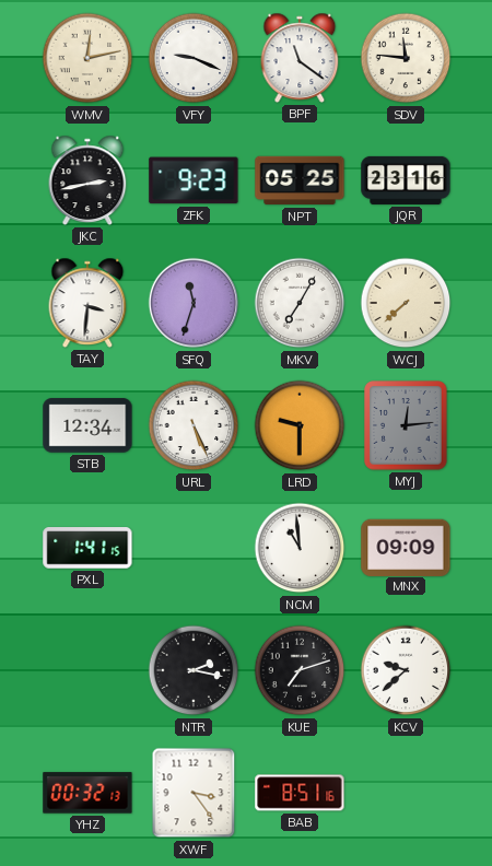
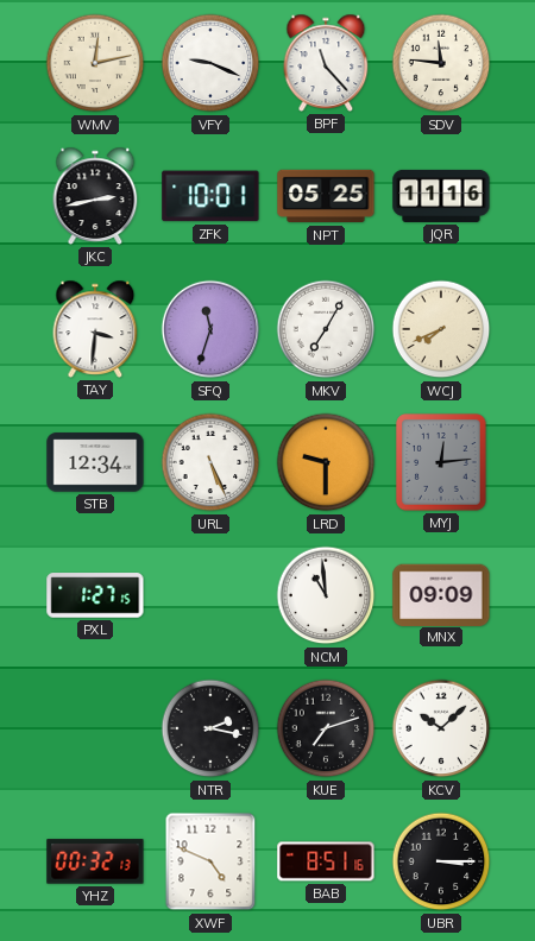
BPF: 11:21 -> 11:23 (326, 63)
ZFK: 9:23 -> 10:01 (210, 196)
JQR: 23:16 -> 11:16 (441, 196)
WCJ: 7:38 -> 7:41 (441, 329)
PXL: 1:41 -> 1:27 (95, 595)
KCV: 9:38 -> 10:08 (441, 728)
XWF: 3:24 -> 4:49 (210, 861)
UBR: none -> 3:15 (441, 861)
